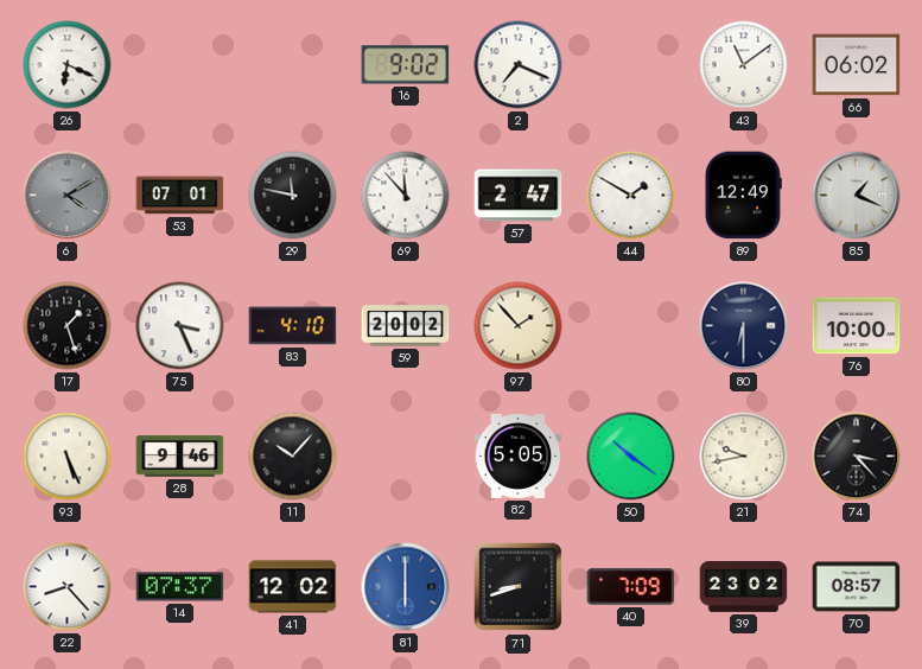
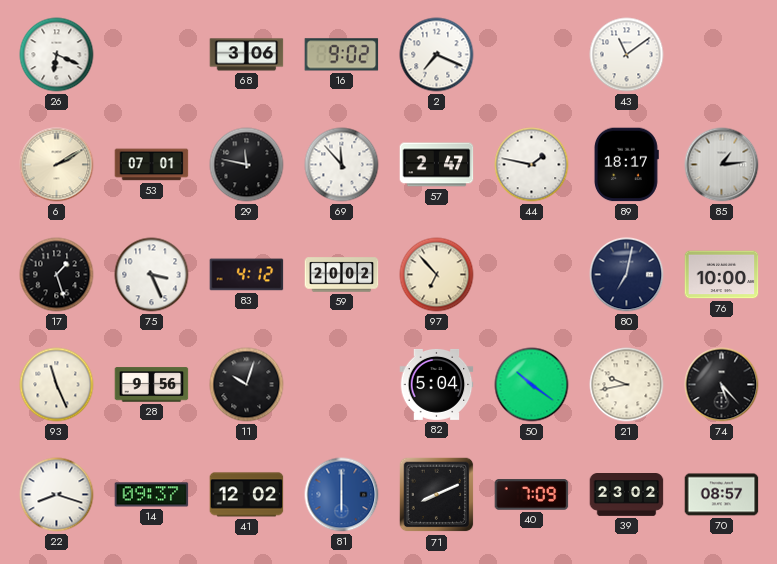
68: none -> 3:06 (247, 55)
66: 06:02 -> none (857, 65)
6: 4:10 -> 2:10 (57, 165)
6 dial: grey -> cream (57, 165)
44: 1:50 -> 1:47 (532, 165)
89: 12:49 -> 18:17 (626, 165)
85: 1:19 -> 1:14 (722, 165)
83: 4:10 -> 4:12 (247, 275)
97: 1:53 -> 6:53 (437, 275)
80: 6:30 -> 7:02 (627, 275)
93: 5:26 -> 11:26 (57, 385)
28: 9:46 -> 9:56 (152, 385)
11: 10:07 -> 10:03 (247, 385)
82: 5:05 -> 5:04 (437, 384)
74: 3:23 -> 5:23 (722, 385)
22: 8:23 -> 8:18 (57, 495)
14: 07:37 -> 09:37 (152, 495)
71: 8:42 -> 8:11 (437, 495)
